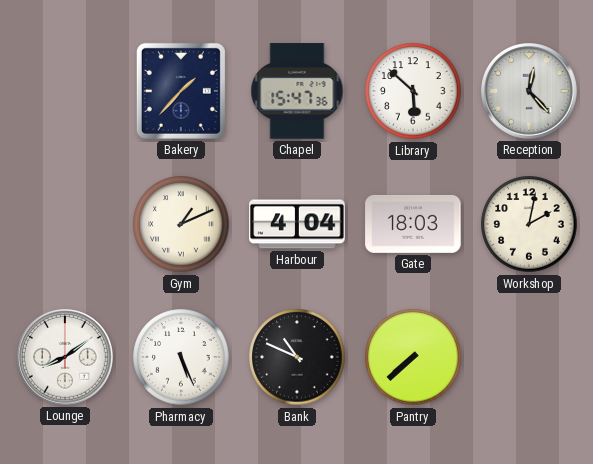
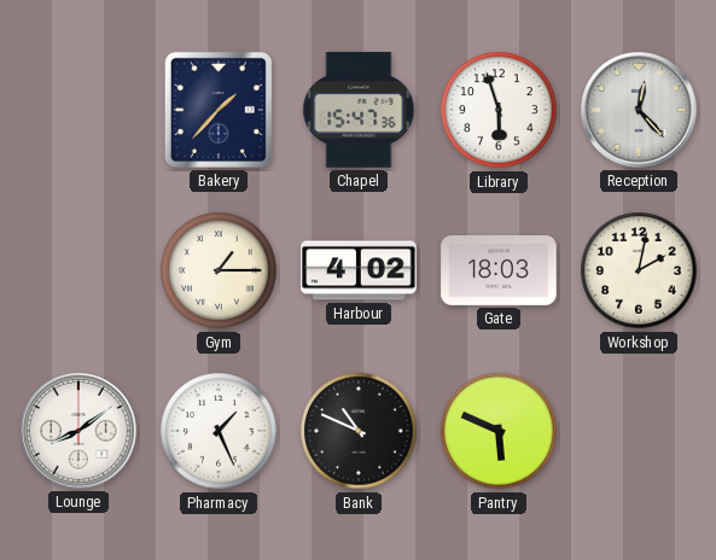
Library: 5:52 -> 5:57 (499, 110)
Gym: 1:11 -> 1:15 (219, 270)
Harbour: 4:04 -> 4:02 (359, 270)
Pharmacy: 5:26 -> 1:26 (219, 431)
Pantry: 7:38 -> 5:49 (499, 431)
